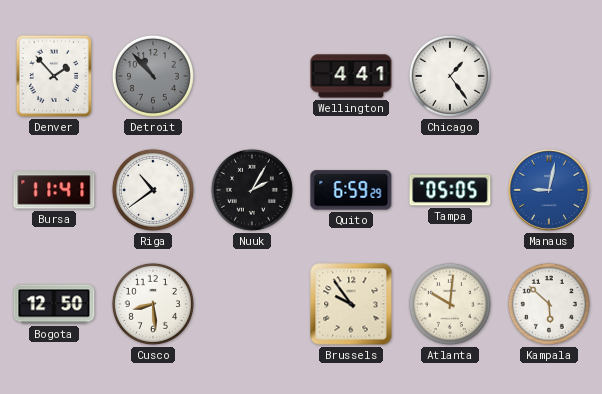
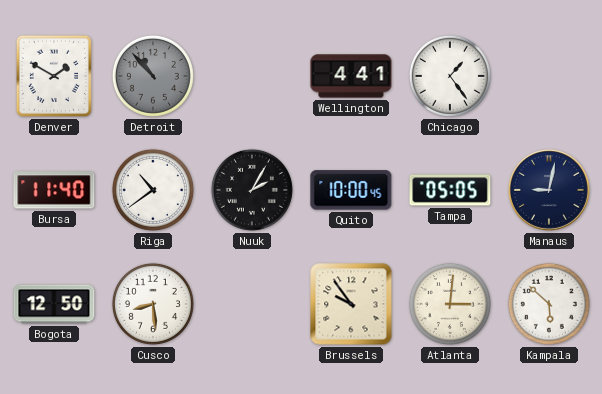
Denver: 1:53 -> 1:50 (54, 76)
Bursa: 11:41 -> 11:40 (54, 190)
Quito: 6:59 -> 10:00 (351, 190)
Manaus dial: blue -> navy (550, 191)
Atlanta: 10:01 -> 3:01 (450, 304)
